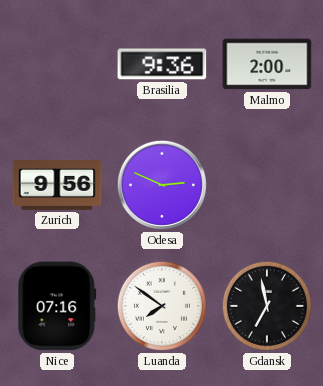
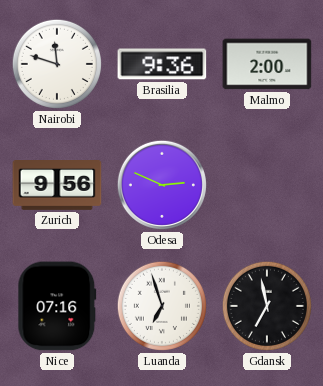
Nairobi: none -> 11:48 (57, 64)
Luanda: 7:51 -> 6:57 (162, 306)
